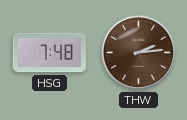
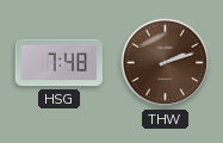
THW: 2:14 -> 2:12 (166, 63)
